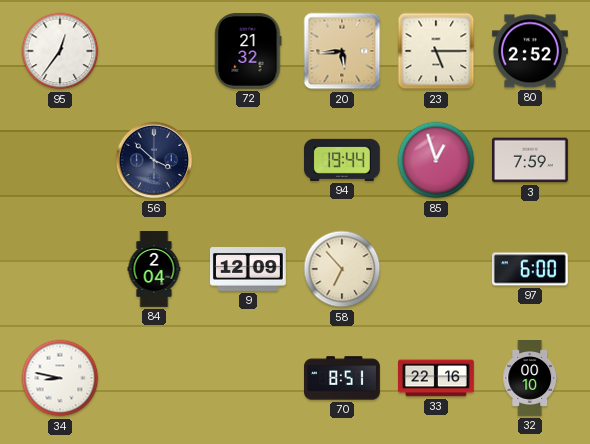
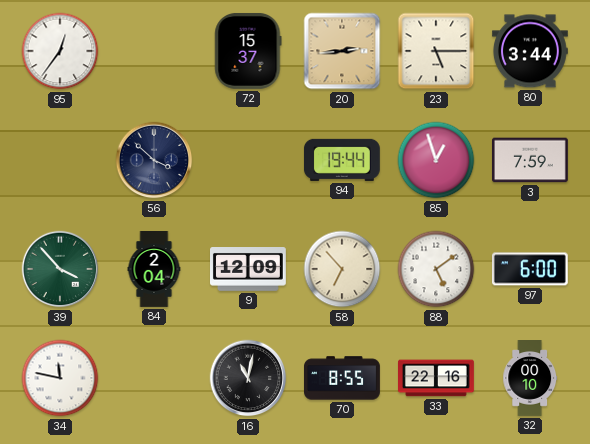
72: 21:32 -> 15:37 (248, 51)
20: 5:44 -> 2:44 (342, 51)
80: 2:52 -> 3:44 (530, 51)
39: none -> 3:53 (60, 269)
88: none -> 5:09 (436, 269)
34: 8:47 -> 11:47 (60, 378)
16: none -> 11:02 (248, 378)
70: 8:51 -> 8:55 (343, 378)
